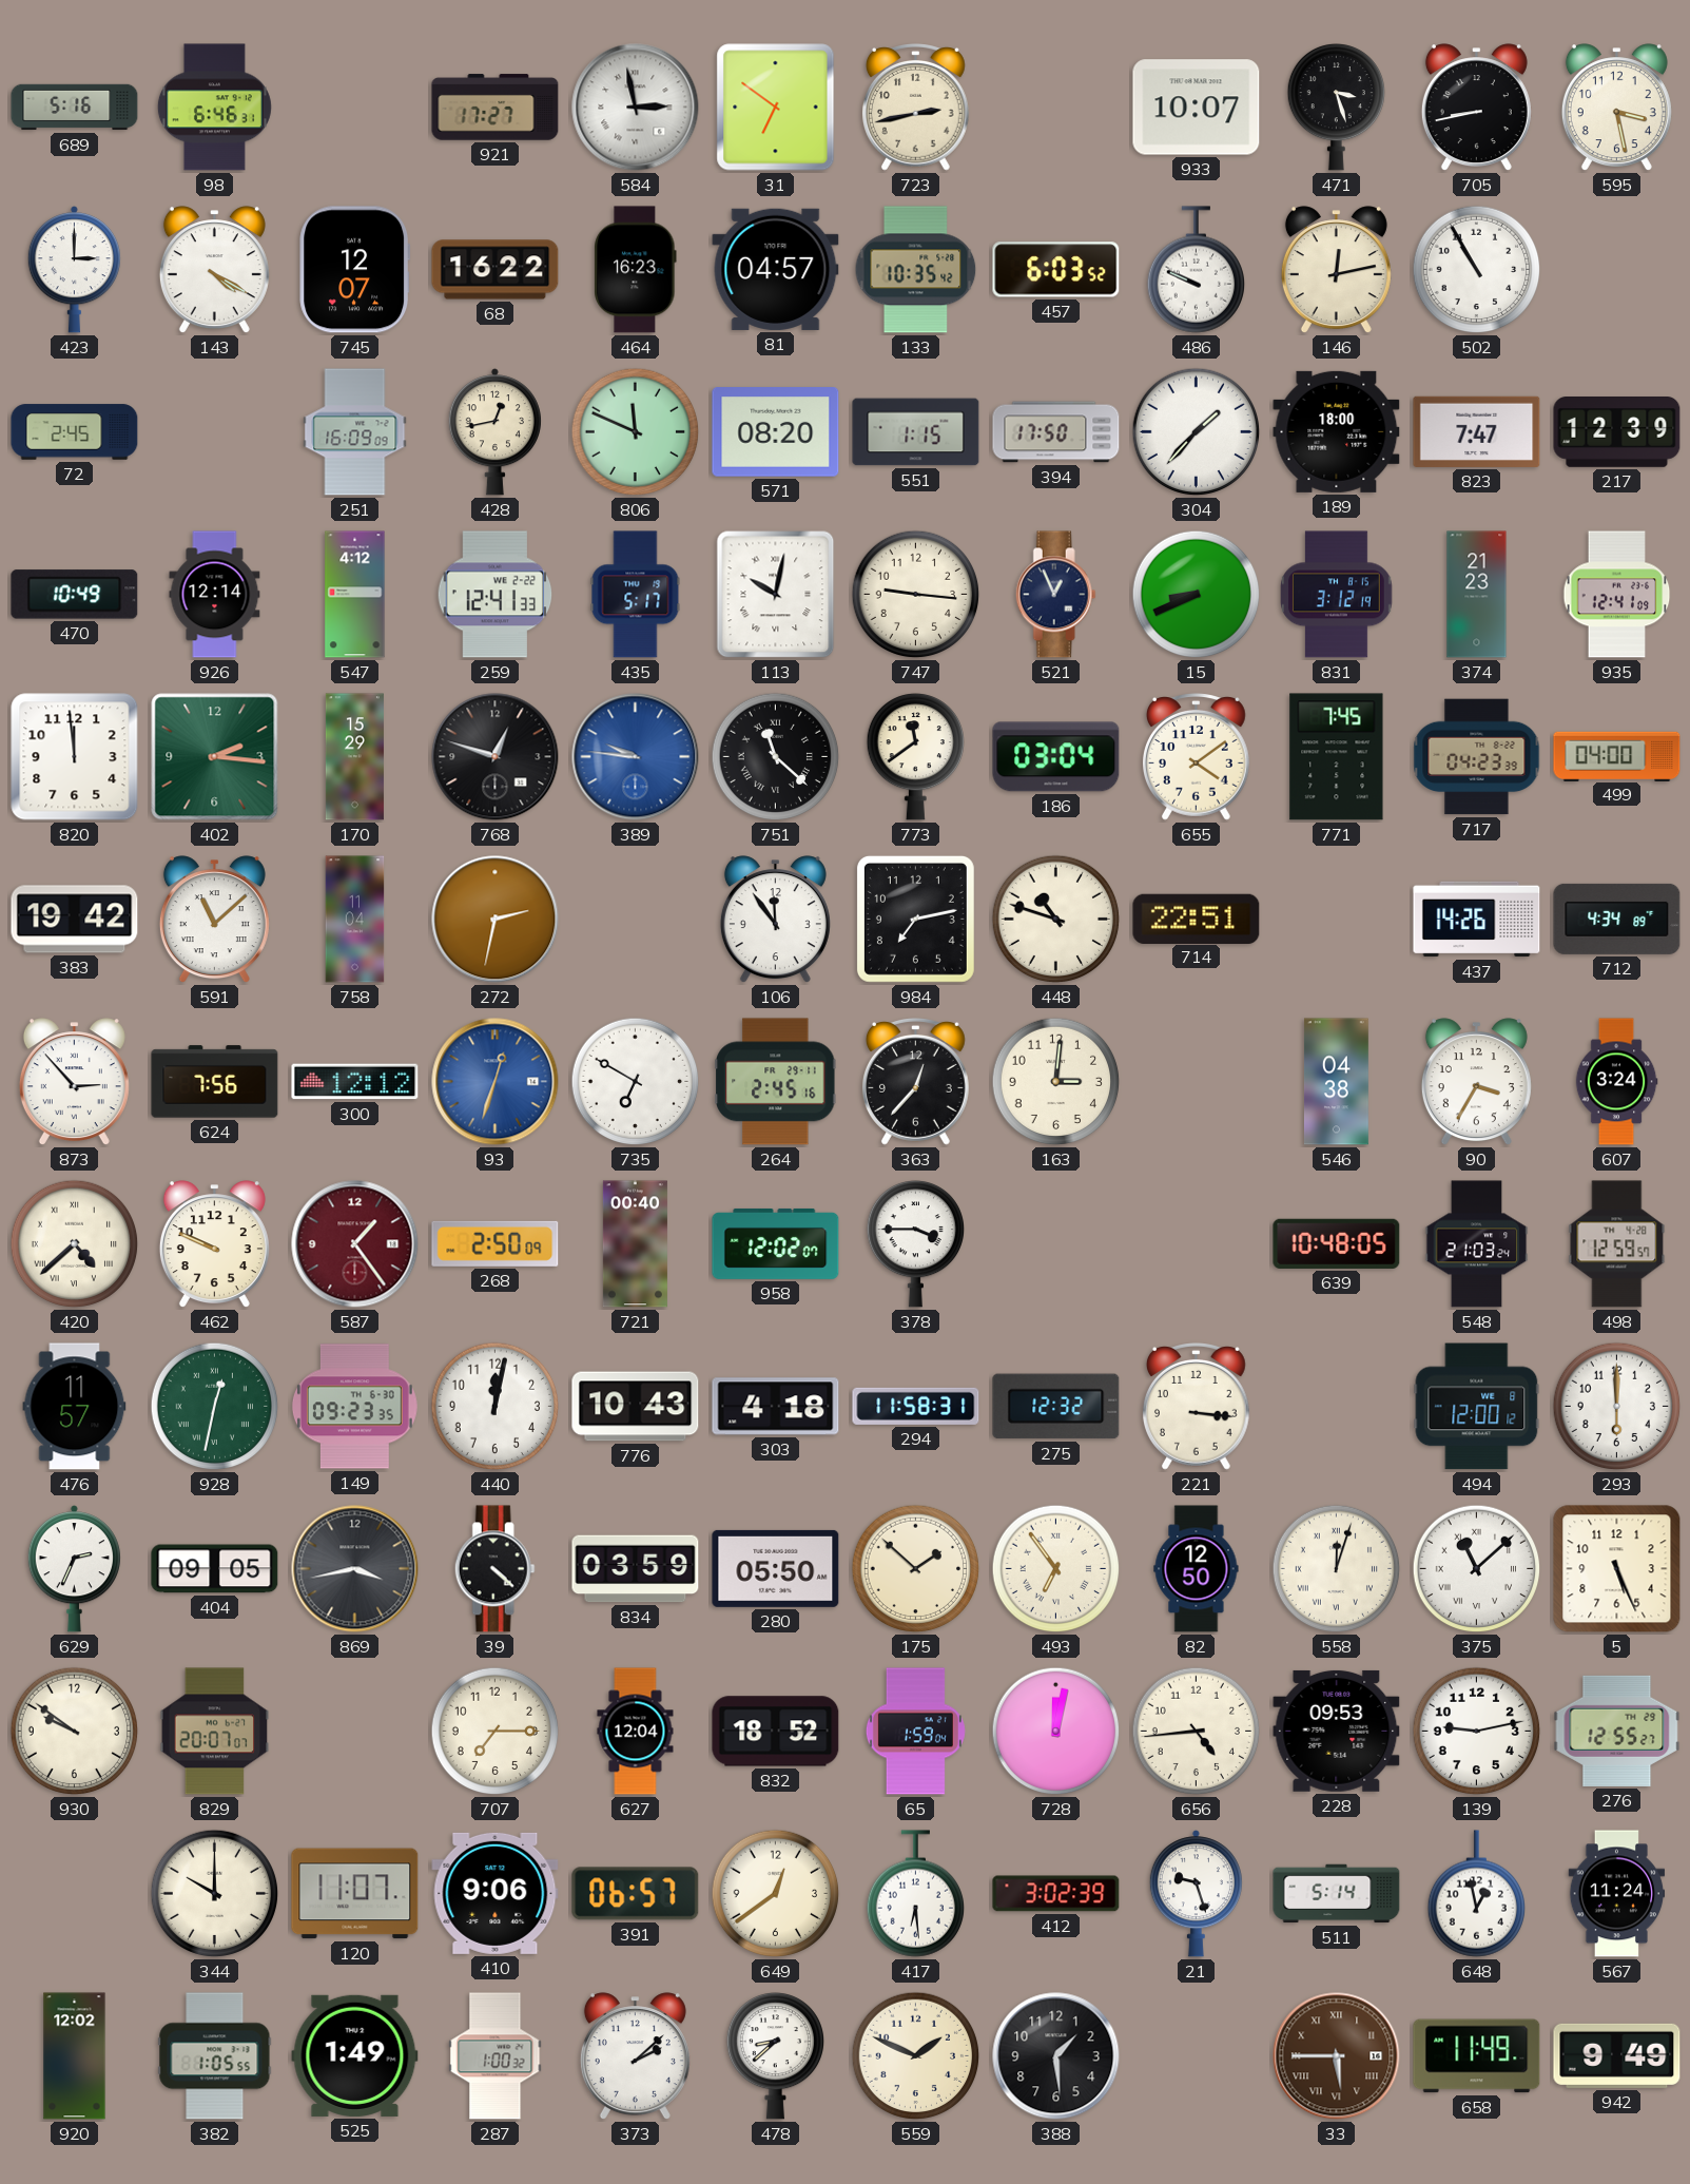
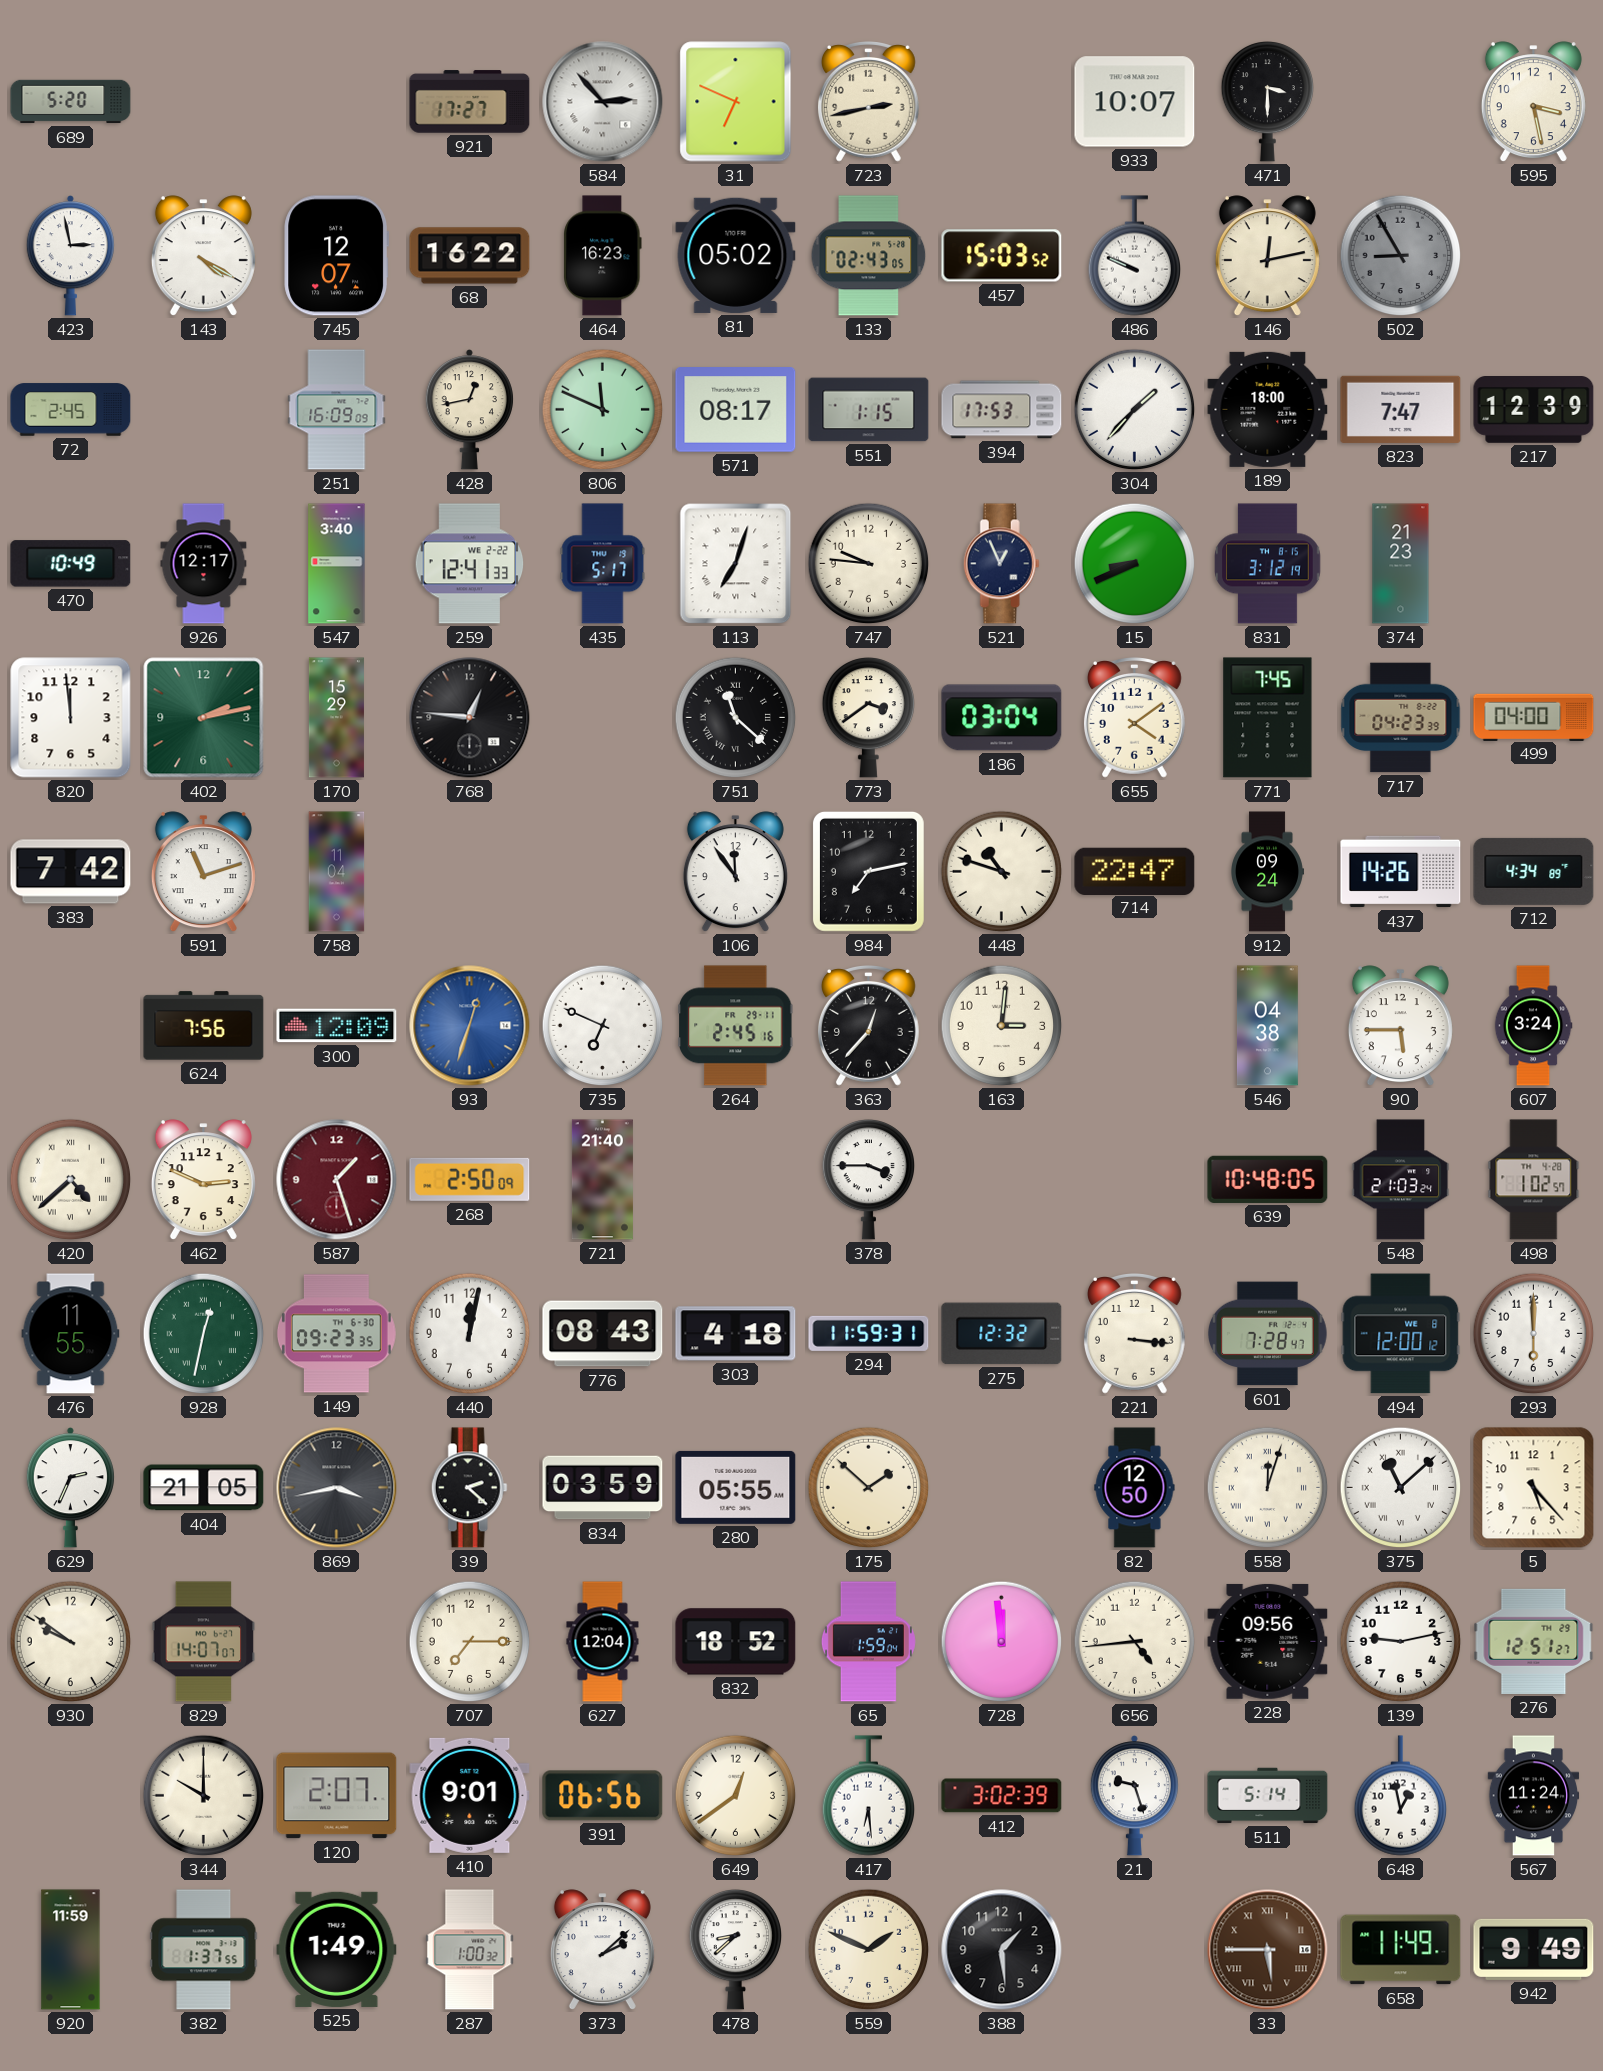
689: 5:16 -> 5:20 (71, 102)
98: 6:46 -> none (214, 108)
584: 2:58 -> 2:53 (603, 102)
31: 6:51 -> 6:49 (736, 102)
471: 3:27 -> 3:30 (1267, 102)
705: 8:43 -> none (1476, 108)
423: 3:00 -> 2:58 (70, 256)
81: 04:57 -> 05:02 (736, 255)
133: 10:35 -> 02:43 (869, 256)
457: 6:03 -> 15:03 (1002, 256)
502: 10:55 -> 8:55 (1401, 256)
502 dial: white -> grey (1401, 256)
571: 08:20 -> 08:17 (736, 410)
394: 17:50 -> 17:53 (1002, 410)
926: 12:14 -> 12:17 (204, 564)
547: 4:12 -> 3:40 (337, 564)
113: 10:02 -> 7:03 (736, 564)
747: 9:16 -> 9:46 (869, 564)
935: 12:41 -> none (1617, 595)
402: 2:16 -> 2:13 (204, 718)
768: 12:48 -> 12:46 (470, 718)
389: 9:46 -> none (636, 757)
773: 11:39 -> 3:39 (868, 718)
383: 19:42 -> 7:42 (71, 872)
591: 11:08 -> 11:12 (203, 872)
272: 2:32 -> none (496, 920)
714: 22:51 -> 22:47 (1135, 871)
912: none -> 09:24 (1268, 872)
873: 2:53 -> none (74, 1082)
300: 12:12 -> 12:09 (337, 1026)
735: 6:50 -> 6:49 (603, 1026)
90: 3:35 -> 5:45 (1400, 1026)
462: 9:49 -> 2:49 (203, 1180)
587: 1:24 -> 1:27 (337, 1180)
721: 00:40 -> 21:40 (602, 1180)
958: 12:02 -> none (776, 1243)
498: 12:59 -> 1:02 (1534, 1180)
476: 11:57 -> 11:55 (71, 1334)
776: 10:43 -> 08:43 (603, 1334)
294: 11:58 -> 11:59 (869, 1333)
601: none -> 7:28 (1268, 1334)
404: 09:05 -> 21:05 (204, 1488)
39: 4:22 -> 2:22 (469, 1488)
280: 05:50 -> 05:55 (736, 1487)
493: 6:54 -> none (1056, 1569)
5: 5:26 -> 5:23 (1534, 1488)
829: 20:07 -> 14:07 (204, 1642)
728: 12:02 -> 11:59 (1002, 1642)
228: 09:53 -> 09:56 (1268, 1641)
276: 12:55 -> 12:51 (1534, 1641)
120: 11:07 -> 2:07 (337, 1796)
410: 9:06 -> 9:01 (470, 1795)
391: 06:57 -> 06:56 (603, 1796)
920: 12:02 -> 11:59 (71, 1950)
382: 1:05 -> 1:37 (204, 1950)
